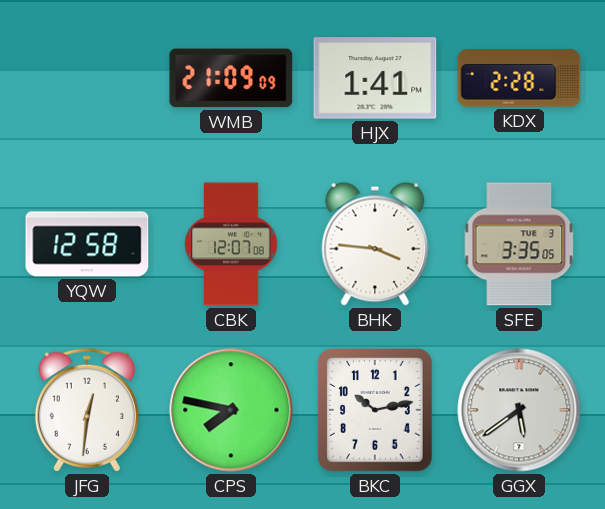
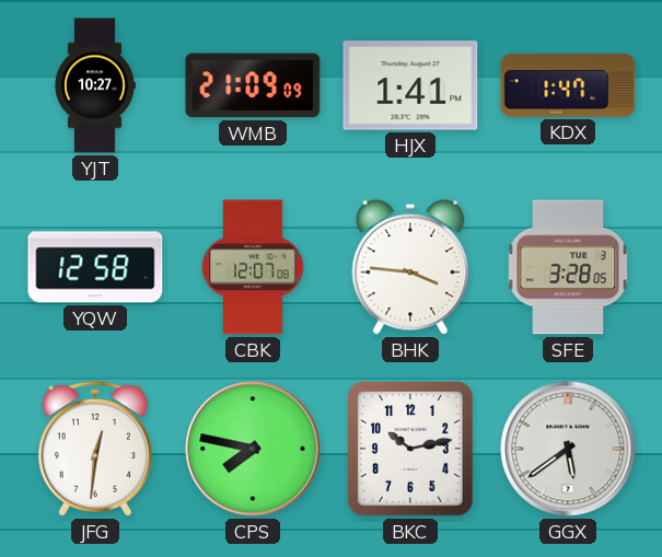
YJT: none -> 10:27 (95, 85)
KDX: 2:28 -> 1:47 (568, 85)
SFE: 3:35 -> 3:28 (568, 267)
